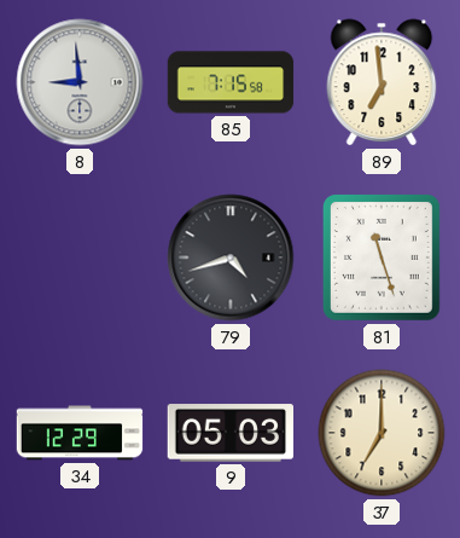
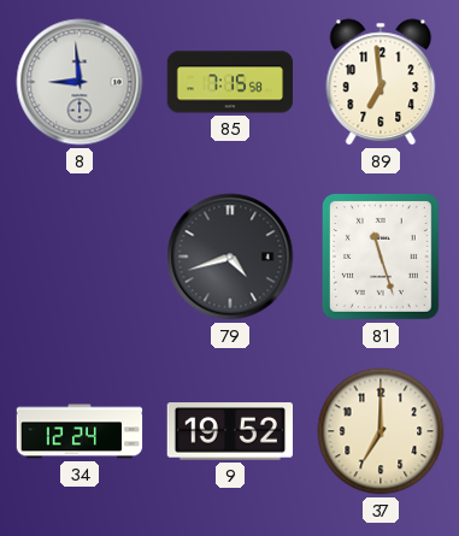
34: 12:29 -> 12:24 (80, 431)
9: 05:03 -> 19:52 (229, 431)
